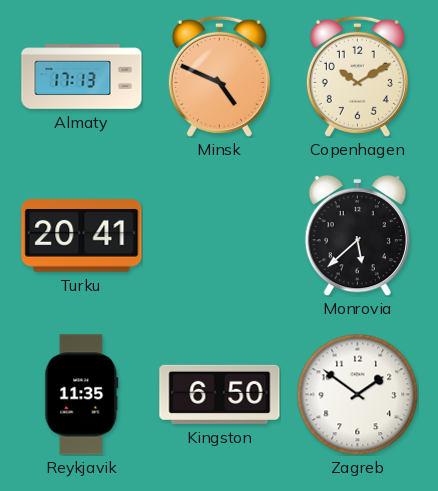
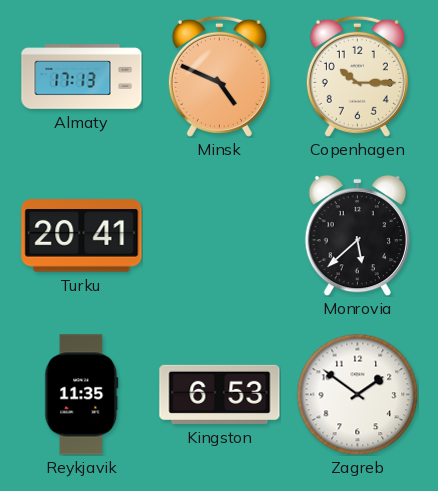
Copenhagen: 10:10 -> 10:15 (357, 76)
Kingston: 6:50 -> 6:53 (220, 394)
